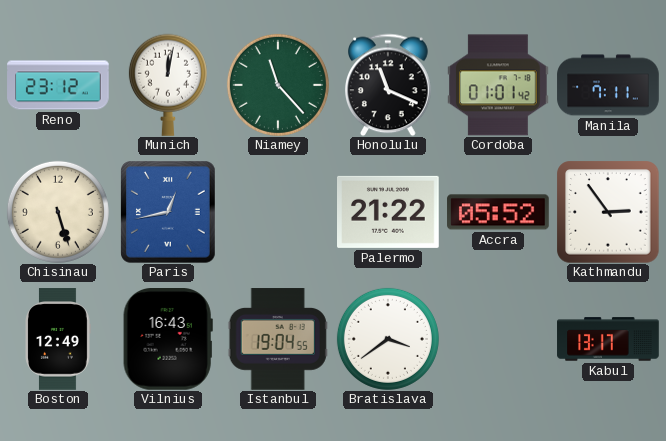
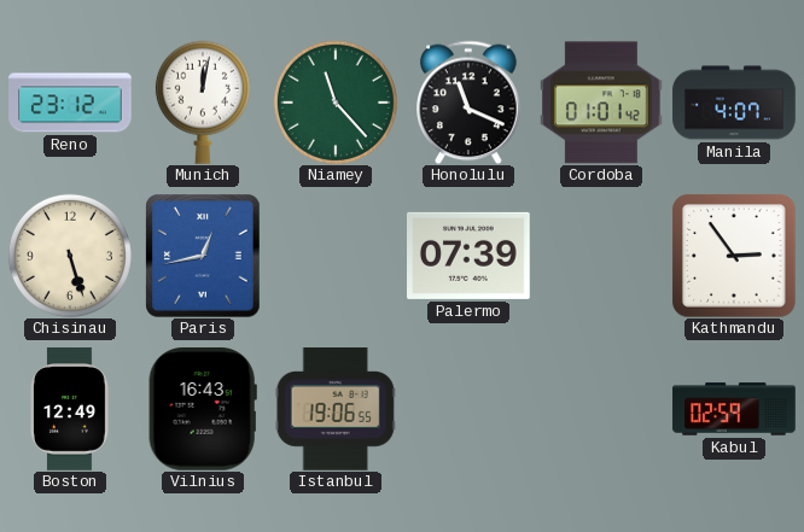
Manila: 7:11 -> 4:07 (734, 103)
Palermo: 21:22 -> 07:39 (470, 256)
Accra: 05:52 -> none (498, 212)
Istanbul: 19:04 -> 19:06 (336, 409)
Bratislava: 3:39 -> none (388, 339)
Kabul: 13:17 -> 02:59 (734, 409)
